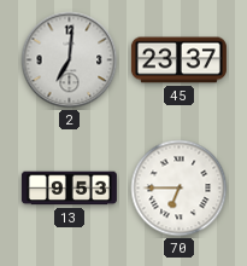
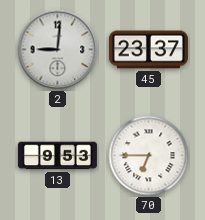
2: 7:01 -> 9:01 (58, 50)
